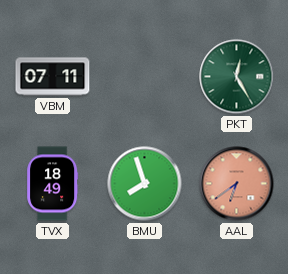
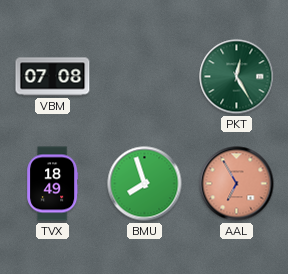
VBM: 07:11 -> 07:08 (53, 77)
AAL: 6:39 -> 6:55 (237, 184)
